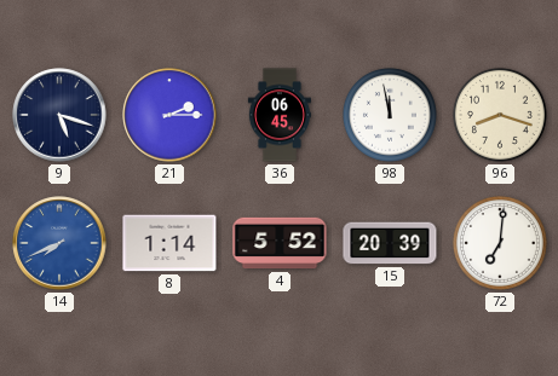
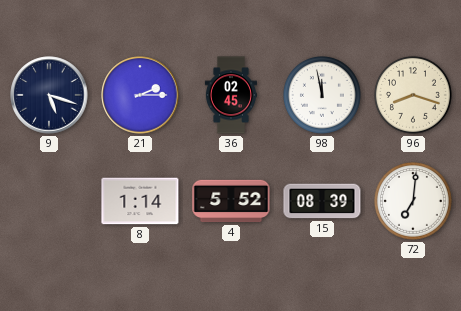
36: 06:45 -> 02:45 (231, 95)
14: 7:41 -> none (59, 243)
15: 20:39 -> 08:39 (322, 201)
